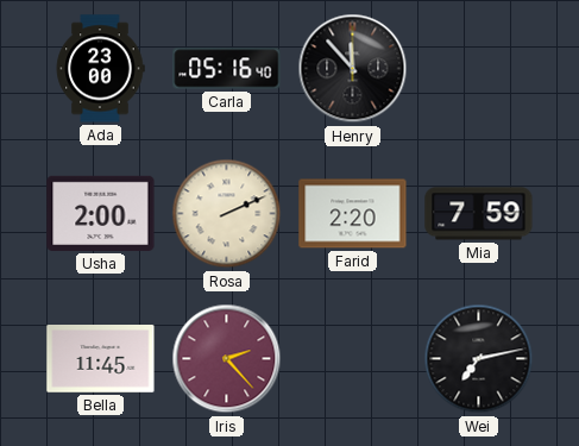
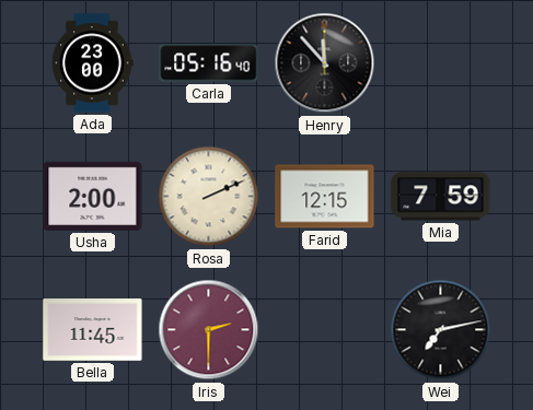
Farid: 2:20 -> 12:15 (325, 197)
Iris: 2:23 -> 2:30 (209, 330)
